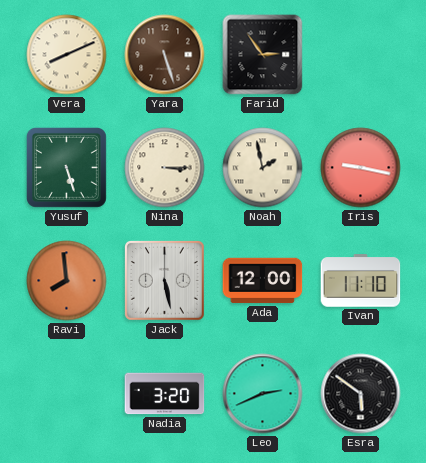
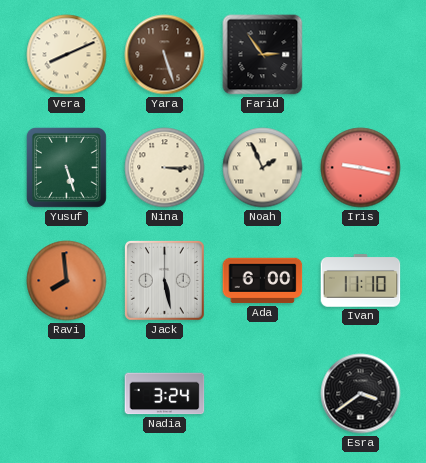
Noah: 1:58 -> 1:56 (263, 168)
Ada: 12:00 -> 6:00 (263, 281)
Nadia: 3:20 -> 3:24 (165, 394)
Leo: 2:41 -> none (263, 394)
Esra: 5:51 -> 3:39 (361, 394)
